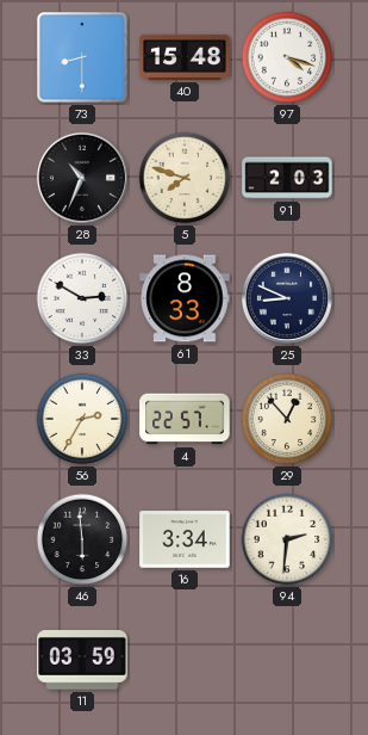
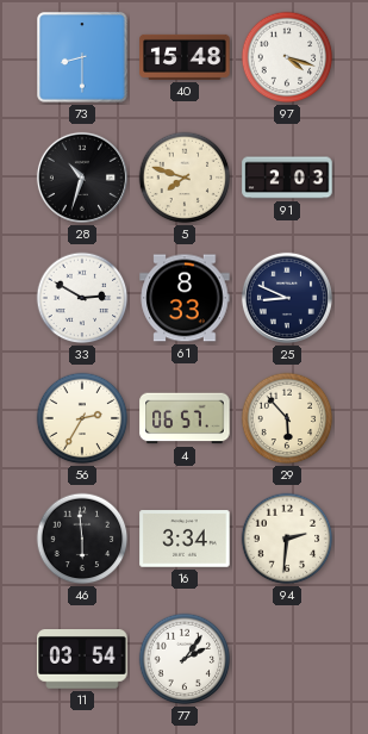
28: 10:34 -> 10:33 (82, 178)
4: 22:57 -> 06:57 (185, 418)
29: 12:53 -> 5:53 (287, 418)
11: 03:59 -> 03:54 (82, 660)
77: none -> 2:06 (185, 659)
